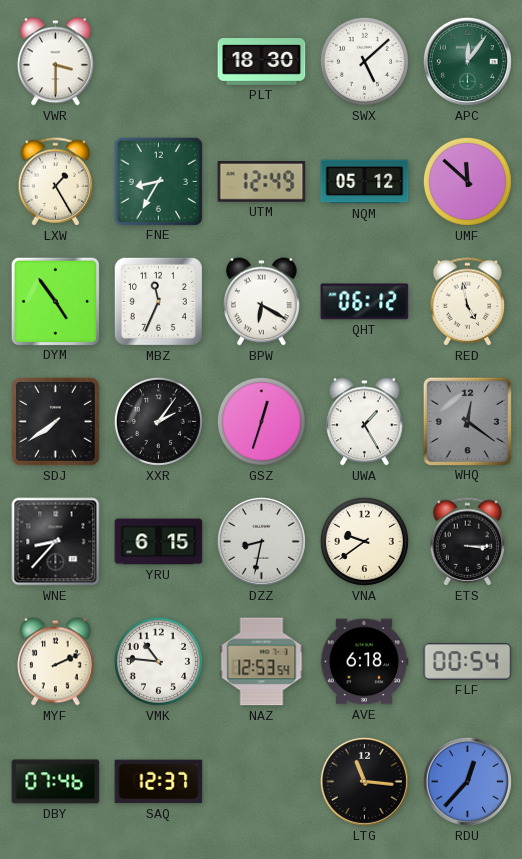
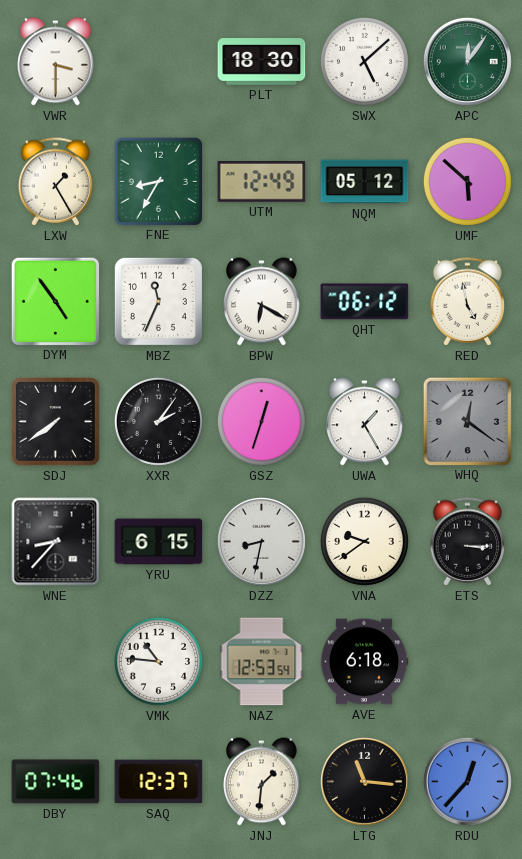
UMF: 11:52 -> 5:52 (467, 181)
MYF: 2:11 -> none (56, 662)
FLF: 00:54 -> none (468, 662)
JNJ: none -> 1:31 (262, 782)
